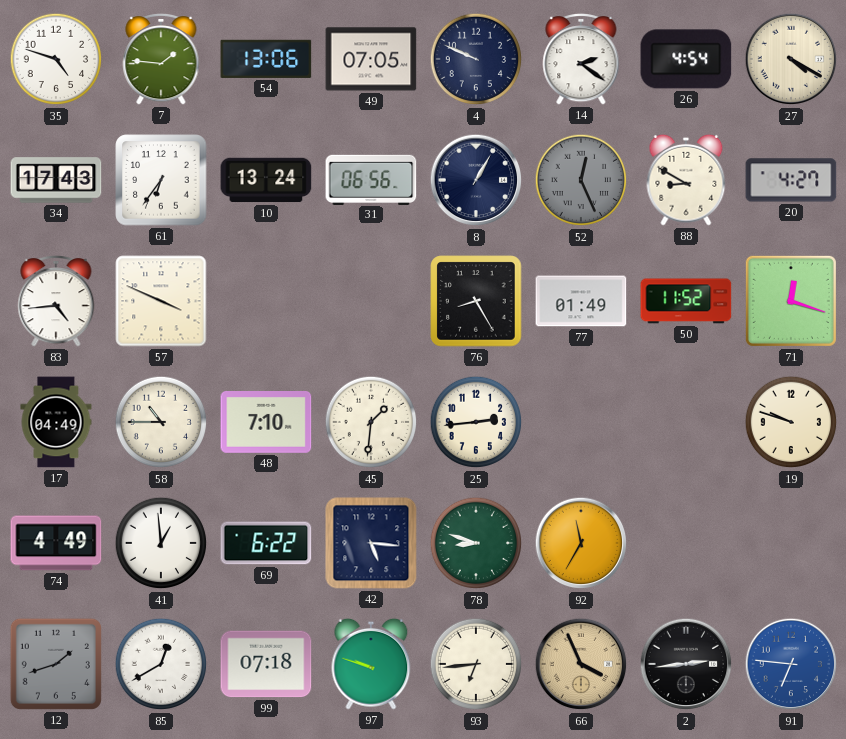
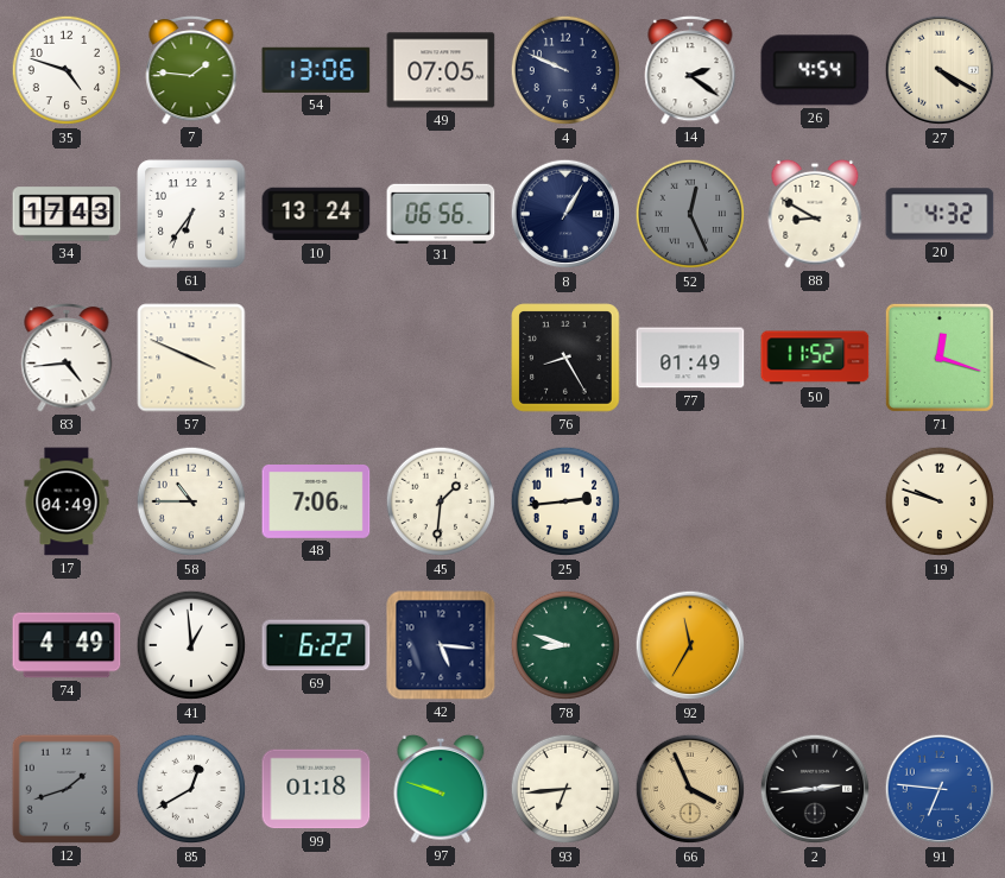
20: 4:27 -> 4:32 (940, 214)
48: 7:10 -> 7:06 (316, 503)
99: 07:18 -> 01:18 (316, 789)
